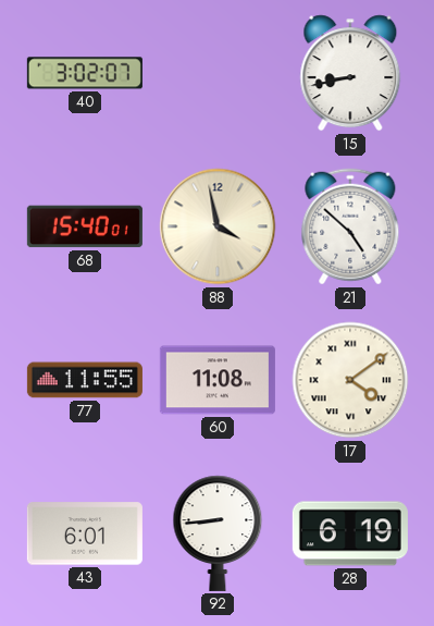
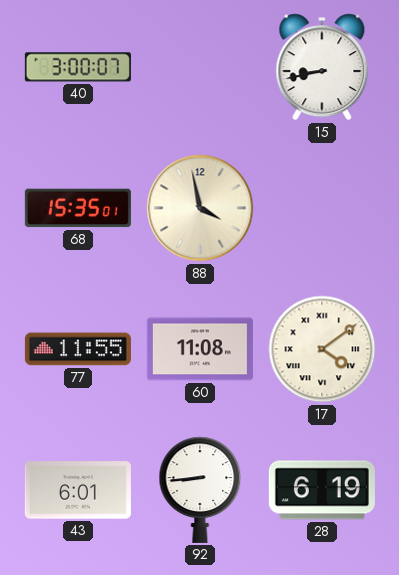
40: 3:02 -> 3:00 (78, 67)
68: 15:40 -> 15:35 (78, 208)
21: 4:52 -> none (350, 226)
